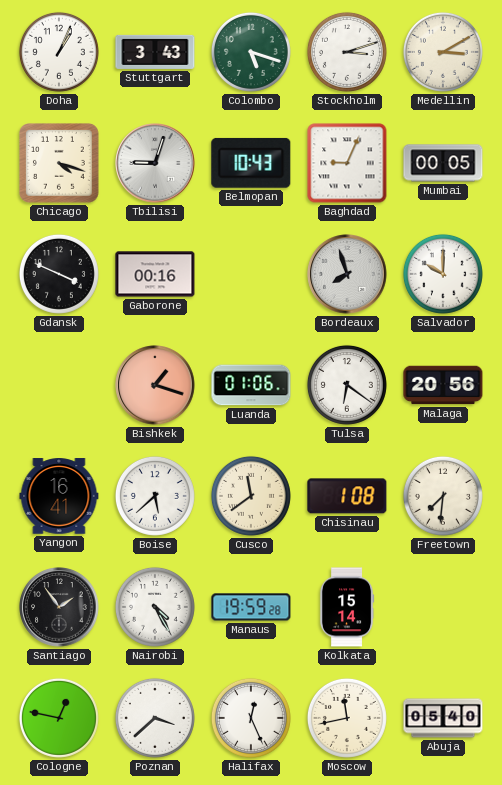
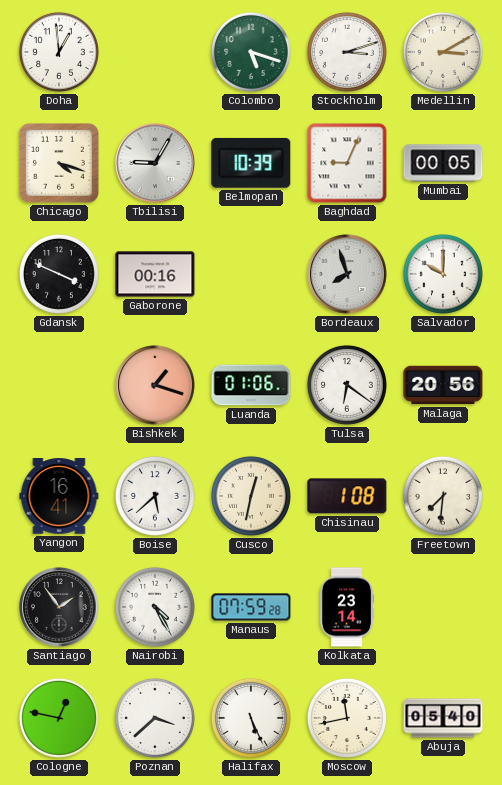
Doha: 1:04 -> 12:59 (59, 52)
Stuttgart: 3:43 -> none (155, 52)
Tbilisi: 9:03 -> 9:05 (155, 163)
Belmopan: 10:43 -> 10:39 (251, 163)
Cusco: 11:39 -> 12:32 (251, 496)
Manaus: 19:59 -> 07:59 (251, 607)
Kolkata: 15:14 -> 23:14 (347, 607)
Halifax: 12:26 -> 5:26 (251, 718)
